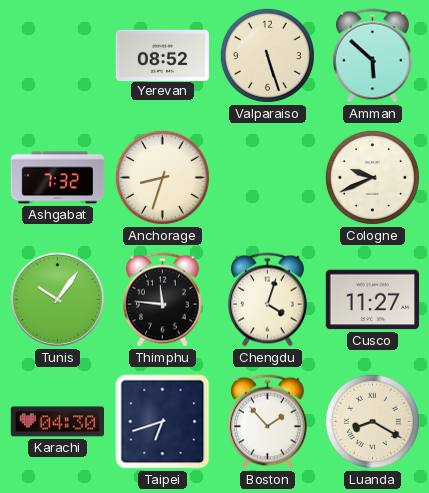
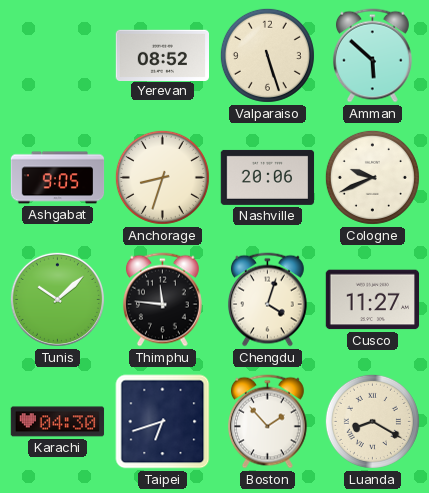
Ashgabat: 7:32 -> 9:05 (58, 178)
Nashville: none -> 20:06 (268, 177)
Tunis: 10:06 -> 10:08 (57, 299)
